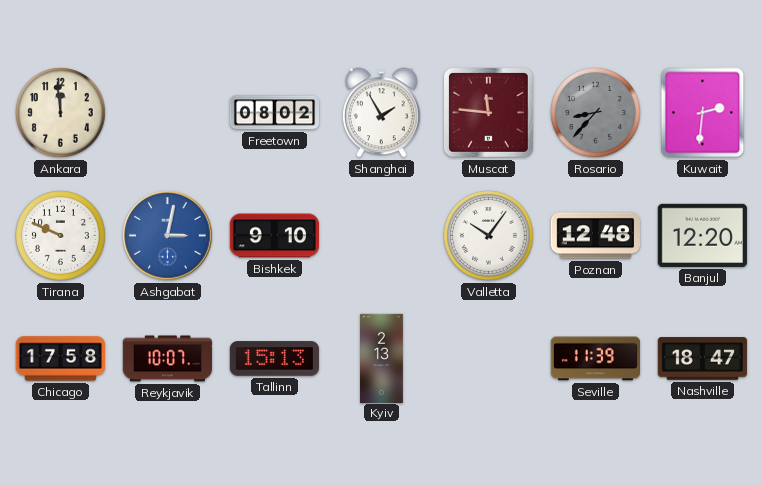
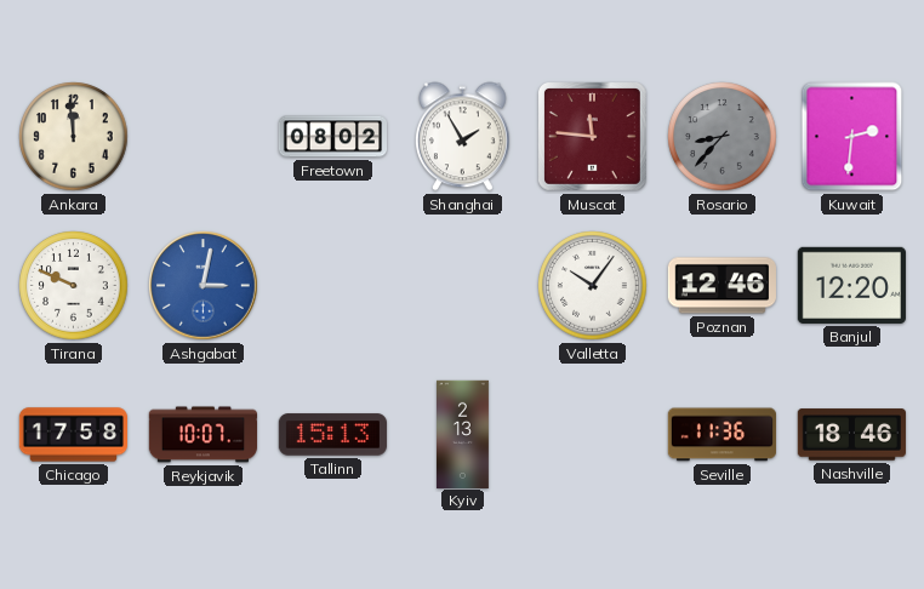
Bishkek: 9:10 -> none (274, 236)
Poznan: 12:48 -> 12:46 (721, 286)
Seville: 11:39 -> 11:36 (721, 435)
Nashville: 18:47 -> 18:46 (851, 435)
